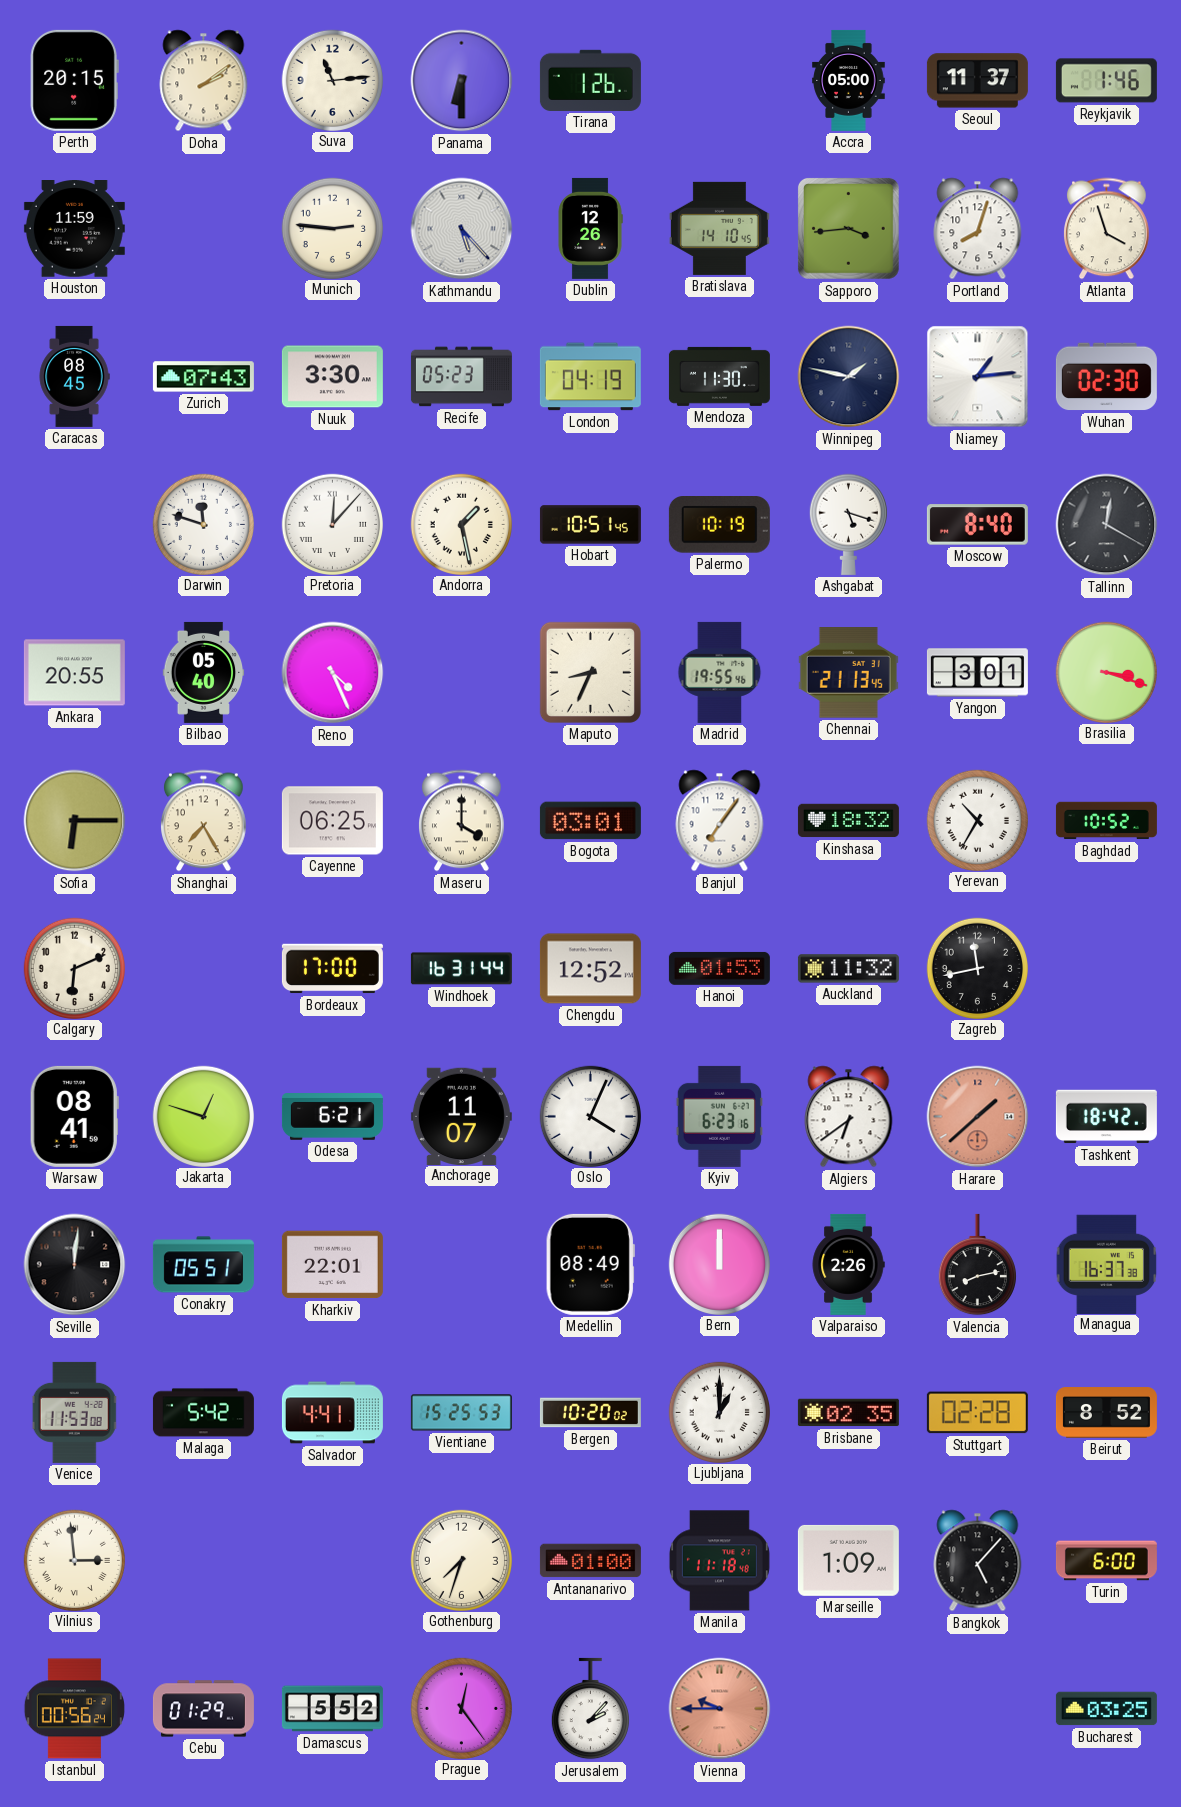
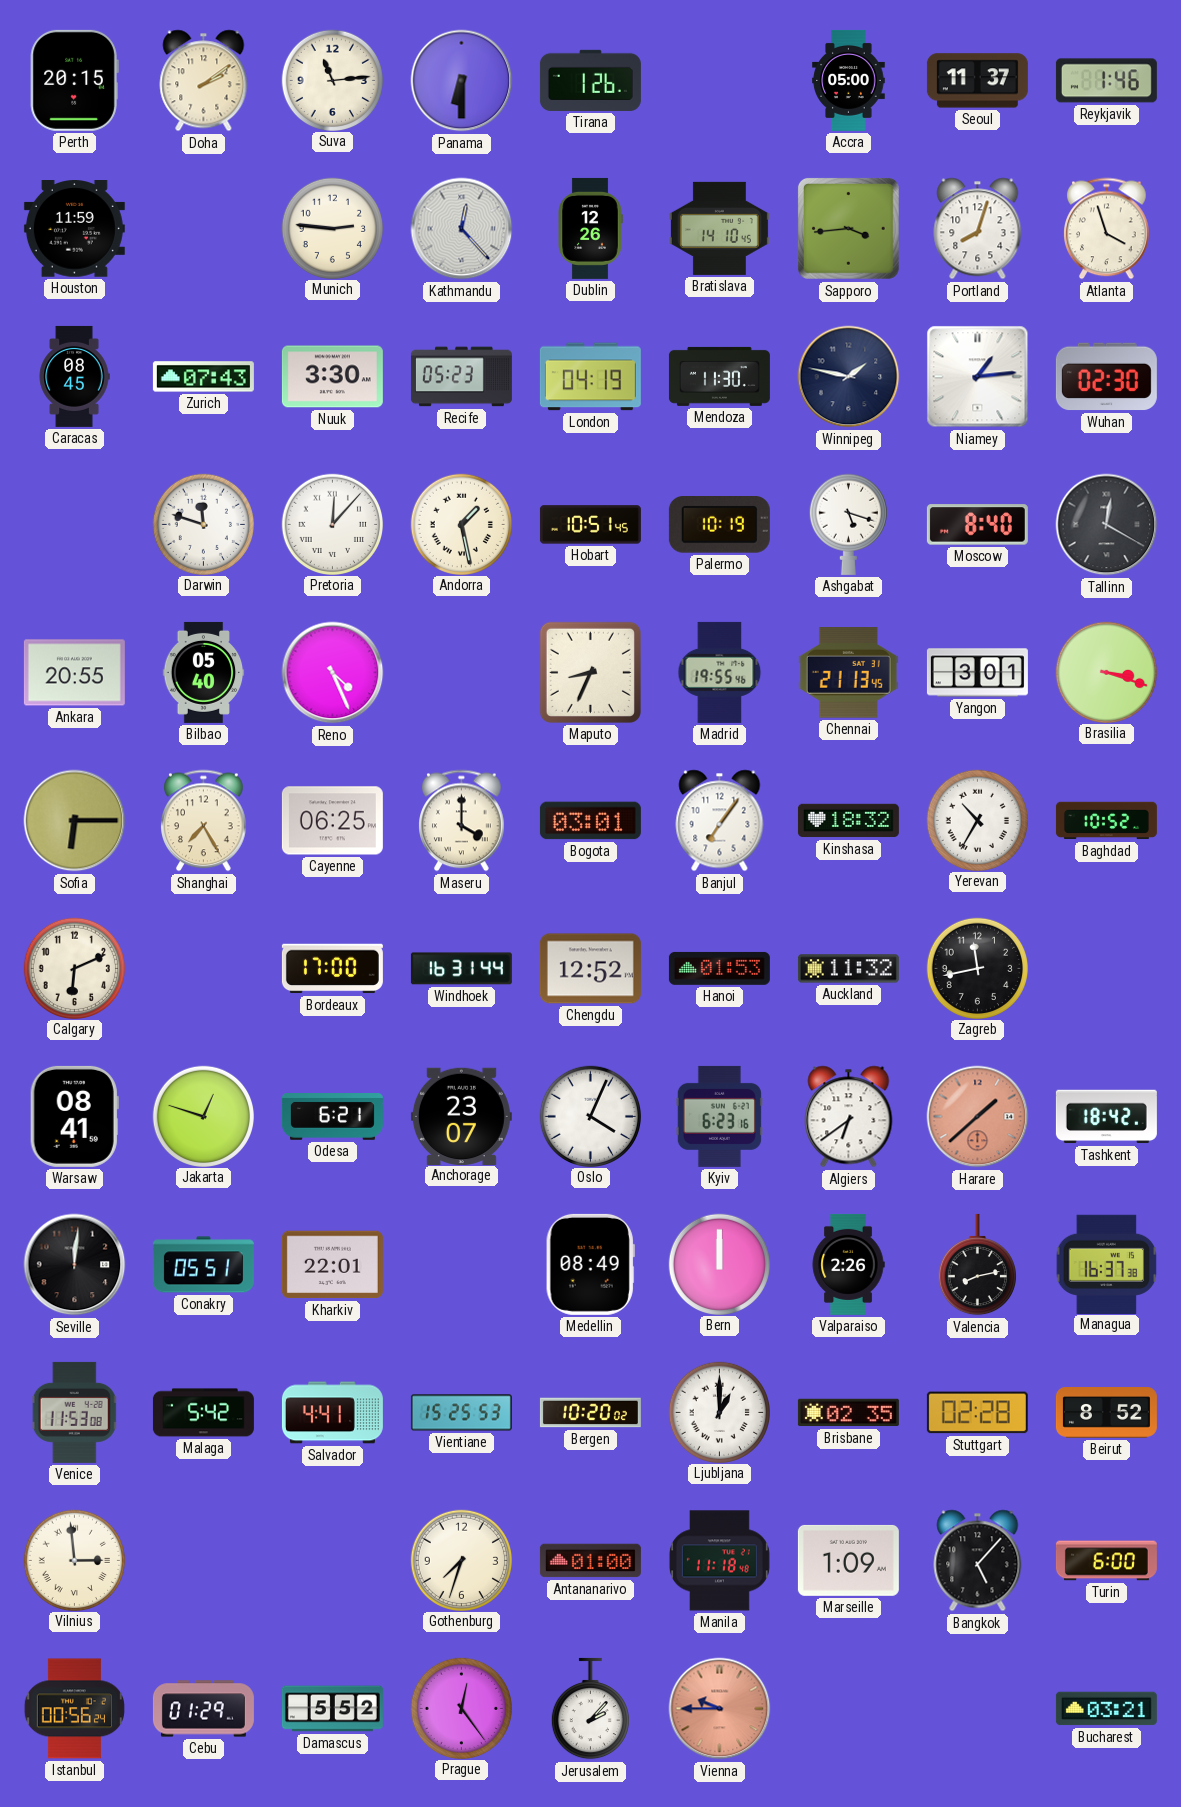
Kathmandu: 5:23 -> 12:23 (462, 229)
Anchorage: 11:07 -> 23:07 (461, 1116)
Bucharest: 03:25 -> 03:21 (1106, 1709)
